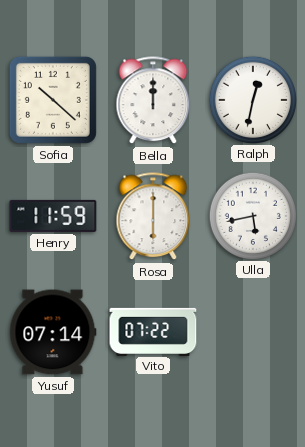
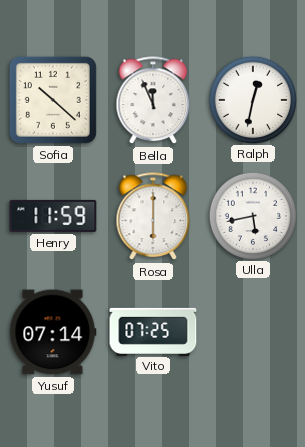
Bella: 12:00 -> 11:56 (153, 101)
Vito: 07:22 -> 07:25 (153, 331)
